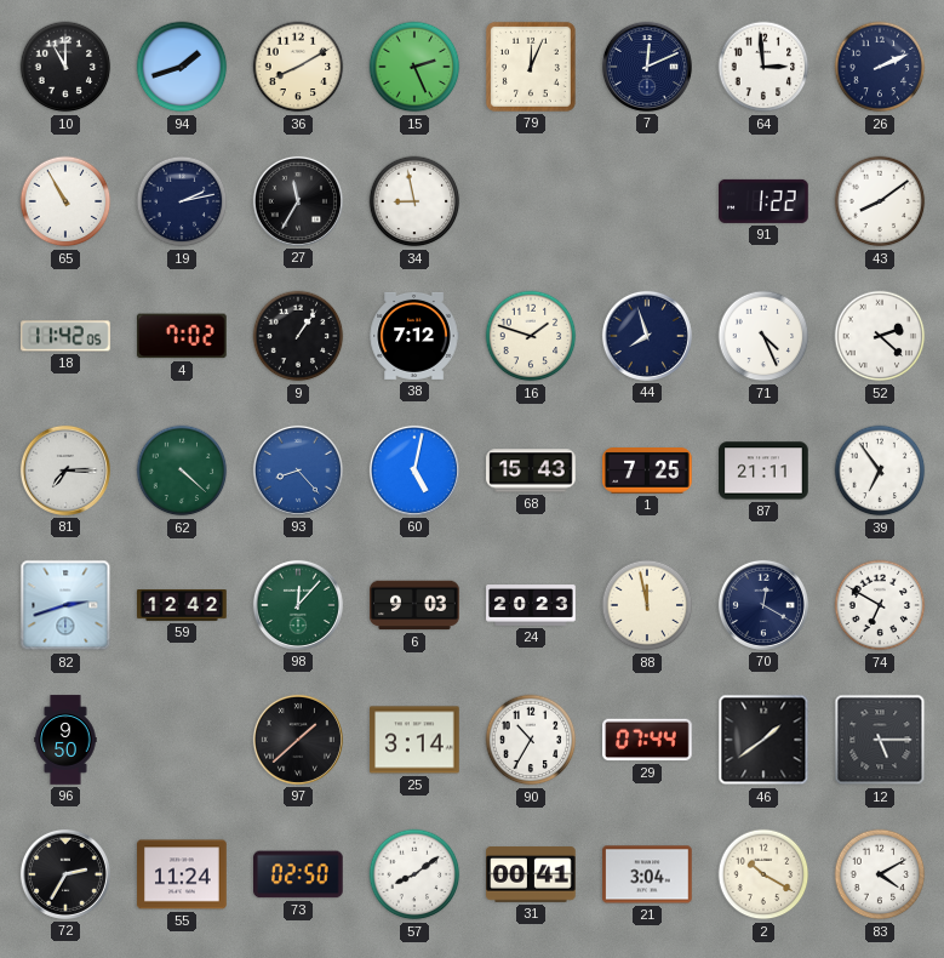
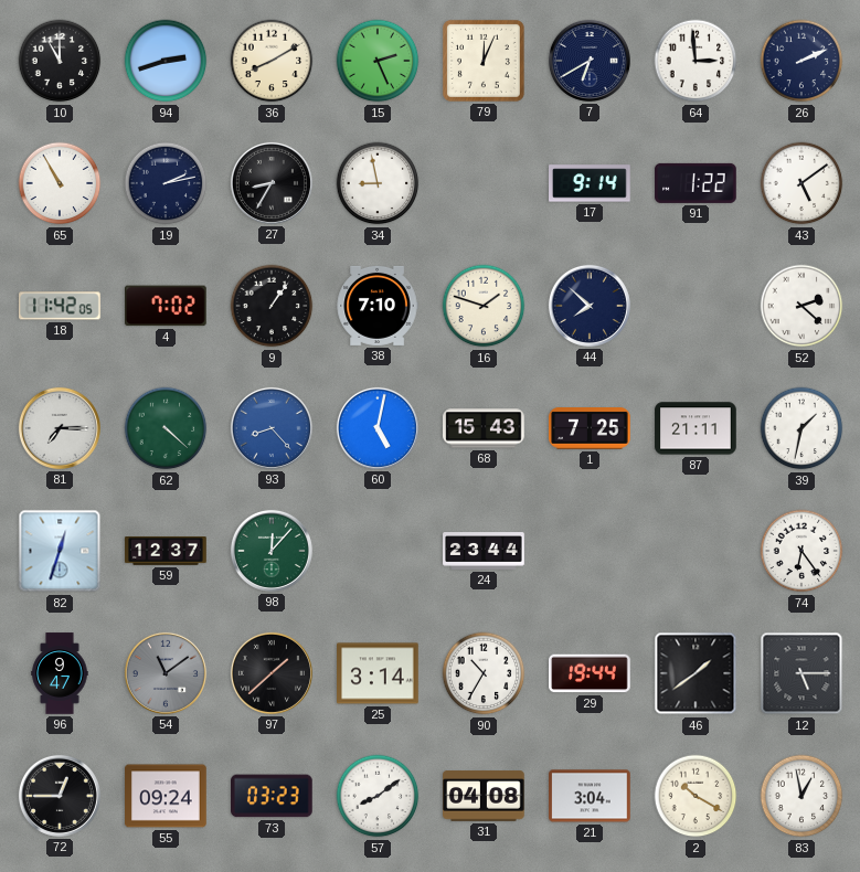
94: 1:42 -> 2:42 (166, 61)
7: 12:11 -> 6:40 (590, 61)
27: 11:35 -> 8:35 (272, 183)
17: none -> 9:14 (590, 183)
43: 8:09 -> 5:09 (801, 183)
38: 7:12 -> 7:10 (378, 306)
44: 7:57 -> 7:52 (590, 306)
71: 4:26 -> none (763, 336)
39: 6:54 -> 1:32 (801, 428)
82: 2:42 -> 12:33 (60, 551)
59: 12:42 -> 12:37 (166, 552)
6: 9:03 -> none (414, 605)
24: 20:23 -> 23:44 (484, 551)
88: 11:58 -> none (647, 605)
70: 12:20 -> none (763, 605)
74: 6:50 -> 6:24 (801, 551)
96: 9:50 -> 9:47 (60, 673)
54: none -> 11:09 (166, 673)
29: 07:44 -> 19:44 (590, 673)
72: 2:35 -> 12:45 (60, 796)
55: 11:24 -> 09:24 (166, 796)
73: 02:50 -> 03:23 (273, 796)
31: 00:41 -> 04:08 (484, 796)
83: 4:10 -> 12:58 (801, 796)
